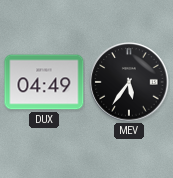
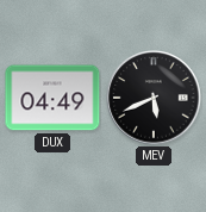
MEV: 5:36 -> 5:41 (154, 98)
